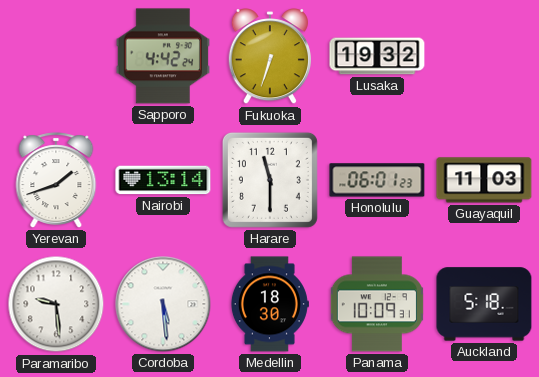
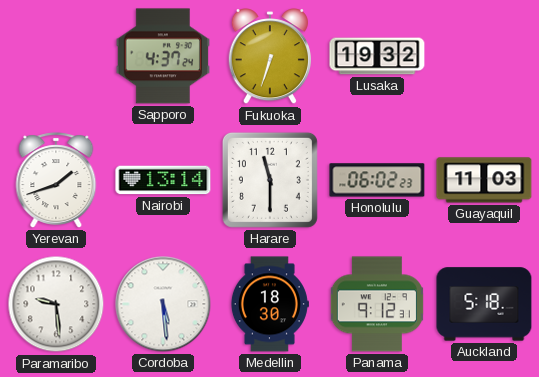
Sapporo: 4:42 -> 4:37 (163, 56)
Honolulu: 06:01 -> 06:02 (377, 180)
Panama: 10:09 -> 9:12 (377, 304)
